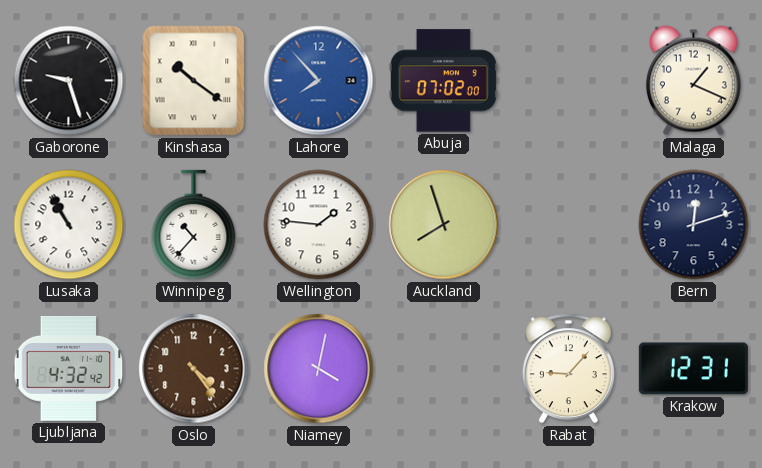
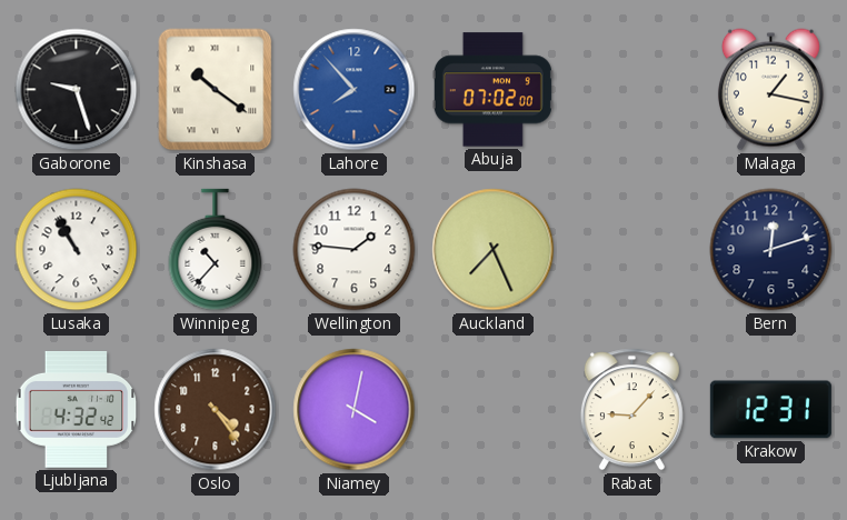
Malaga: 1:19 -> 1:17 (770, 90)
Auckland: 7:57 -> 7:26 (494, 250)
